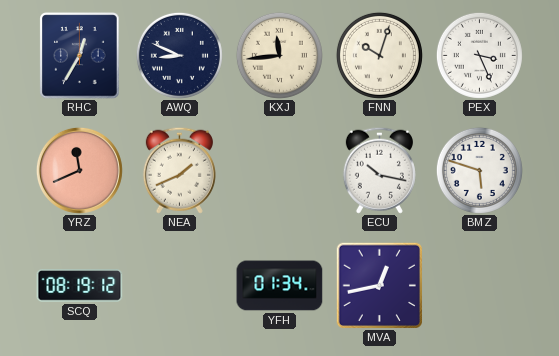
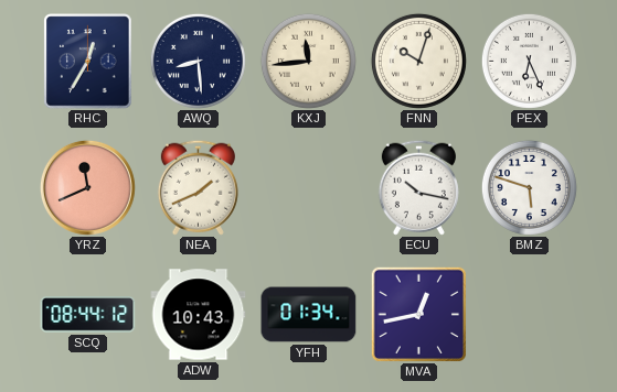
AWQ: 8:49 -> 8:29 (198, 61)
PEX: 3:26 -> 6:26 (529, 61)
SCQ: 08:19 -> 08:44 (88, 315)
ADW: none -> 10:43 (199, 315)
